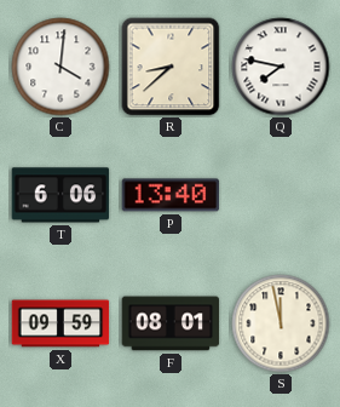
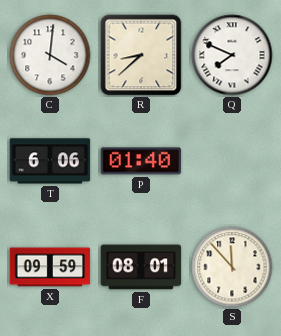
Q: 7:47 -> 7:49 (232, 55)
P: 13:40 -> 01:40 (141, 161)
S: 11:58 -> 11:53 (232, 267)
